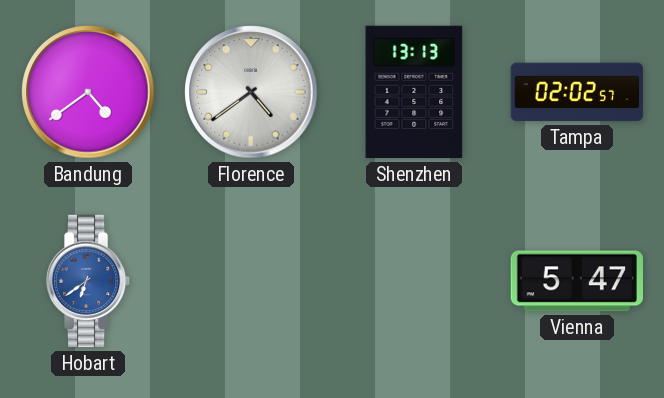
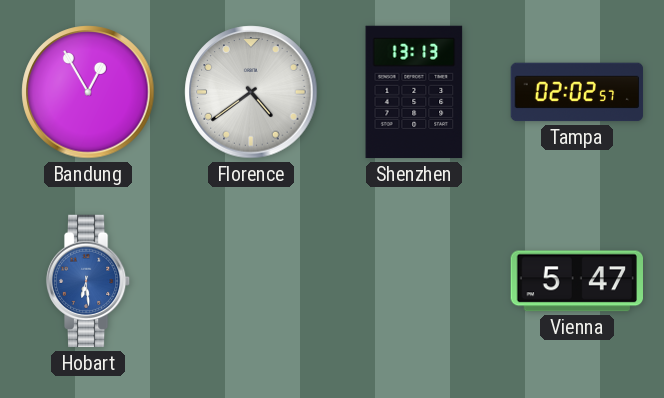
Bandung: 4:39 -> 12:55 (88, 92)
Hobart: 6:39 -> 6:29 (88, 281)
